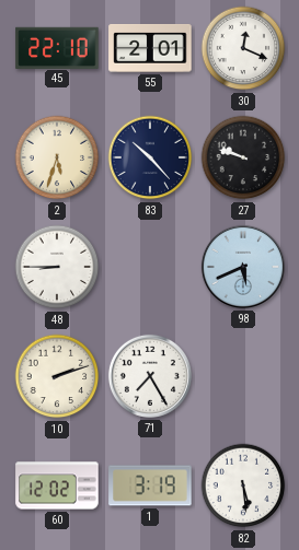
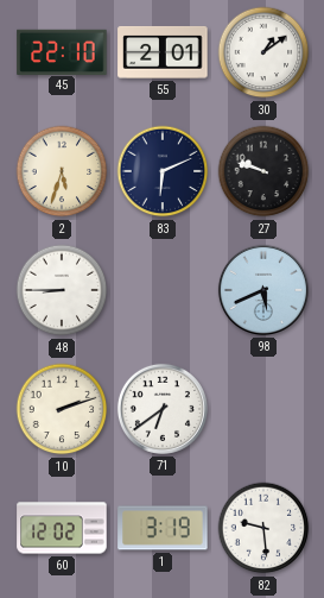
30: 12:19 -> 1:09 (263, 52)
83: 10:23 -> 6:11 (163, 171)
71: 7:25 -> 6:39 (163, 409)
82: 5:29 -> 9:29 (263, 528)
